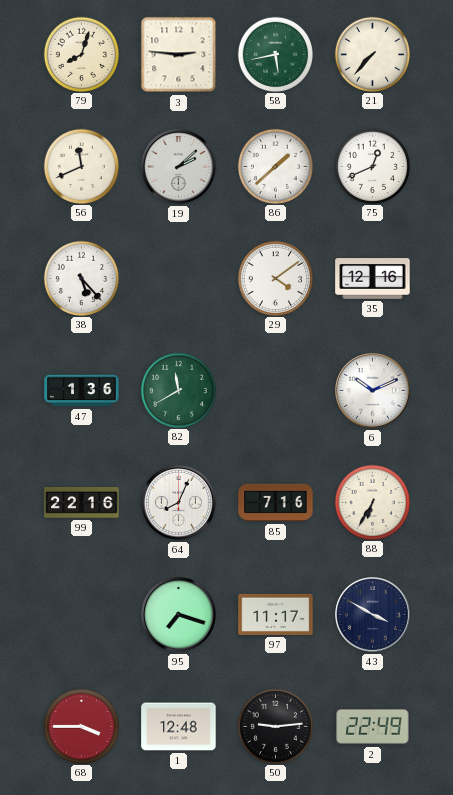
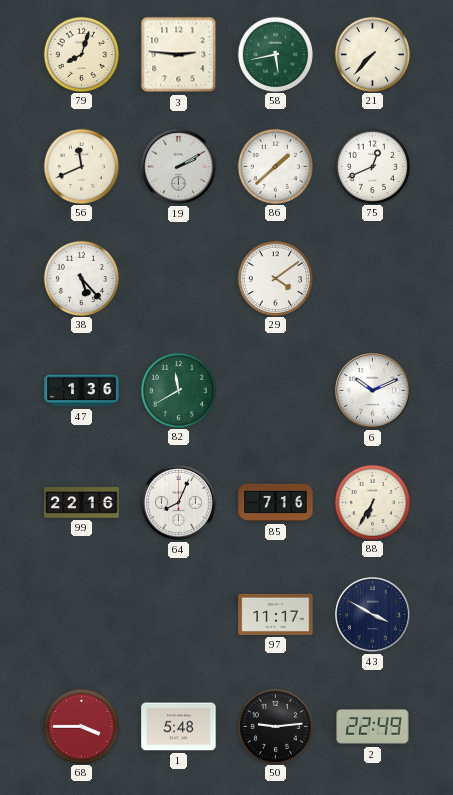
19: 2:08 -> 2:10 (179, 167)
35: 12:16 -> none (373, 279)
95: 7:18 -> none (179, 615)
1: 12:48 -> 5:48 (179, 727)
